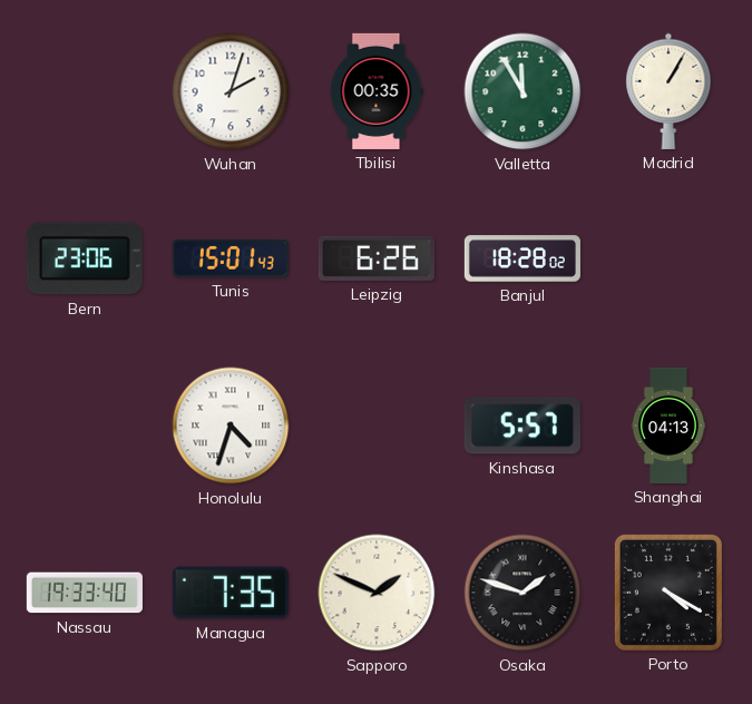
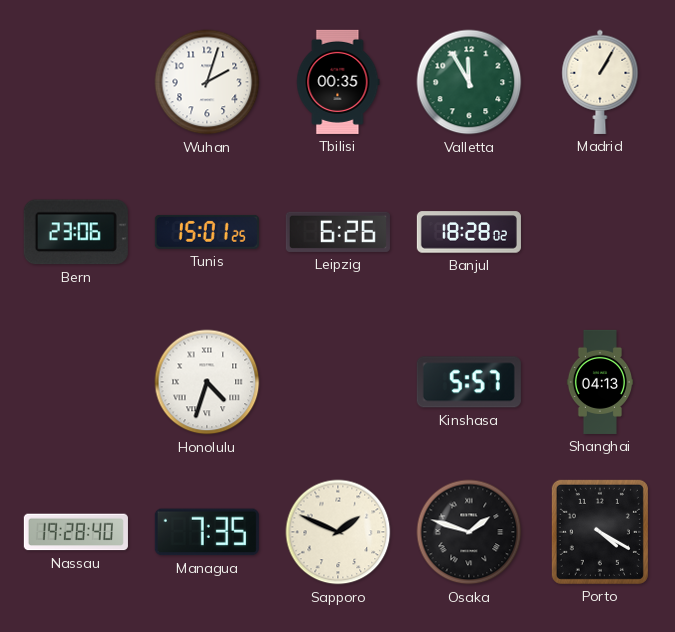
Tunis: 15:01:43 -> 15:01:25 (207, 232)
Nassau: 19:33 -> 19:28 (76, 532)
